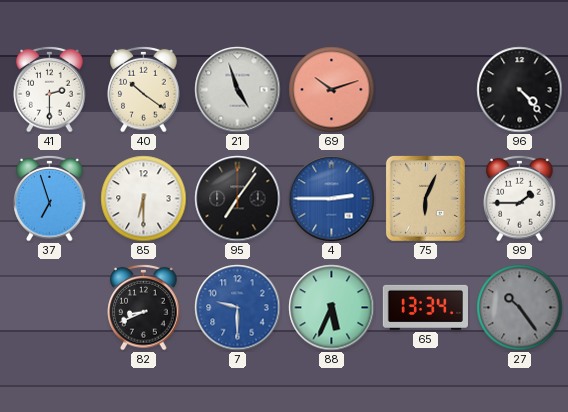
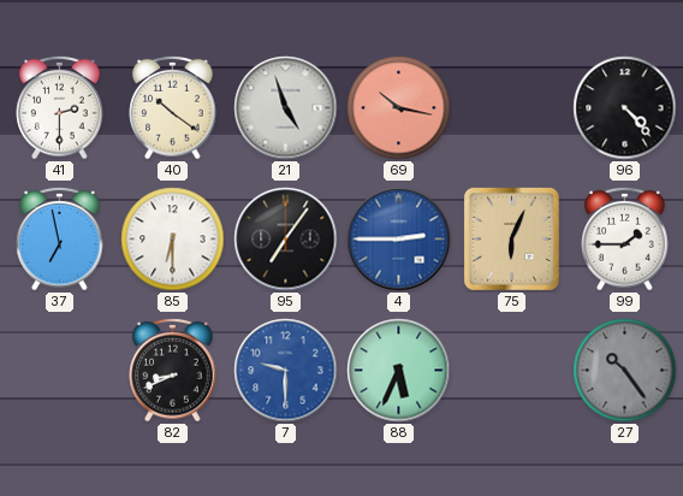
69: 10:12 -> 10:17 (399, 108)
37: 6:57 -> 6:58 (60, 238)
65: 13:34 -> none (425, 307)
